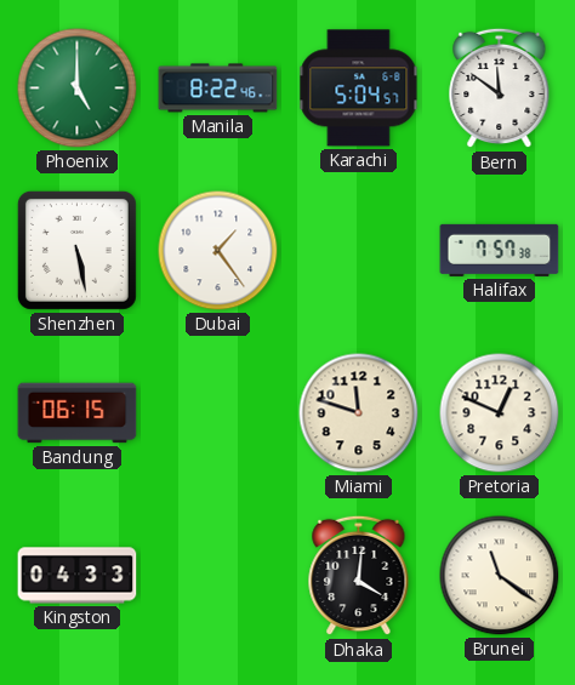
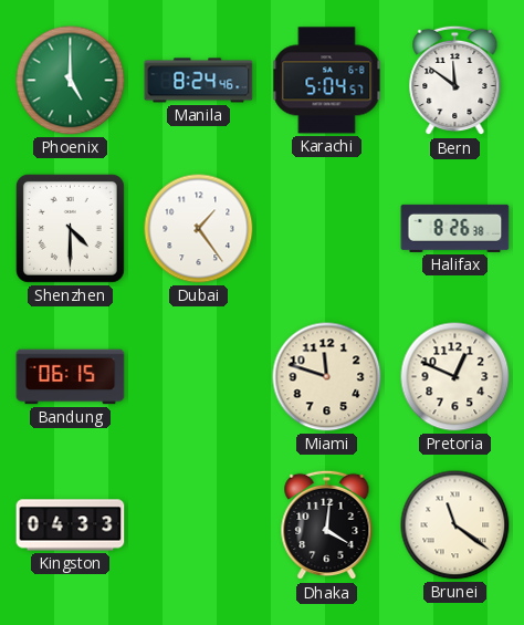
Manila: 8:22 -> 8:24 (199, 81)
Shenzhen: 5:28 -> 4:30 (70, 228)
Halifax: 7:57 -> 8:26 (455, 228)
